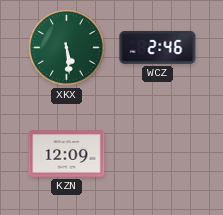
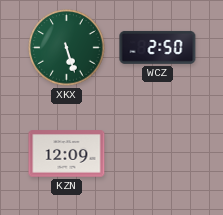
XKX: 5:29 -> 5:27 (67, 48)
WCZ: 2:46 -> 2:50 (158, 47)
